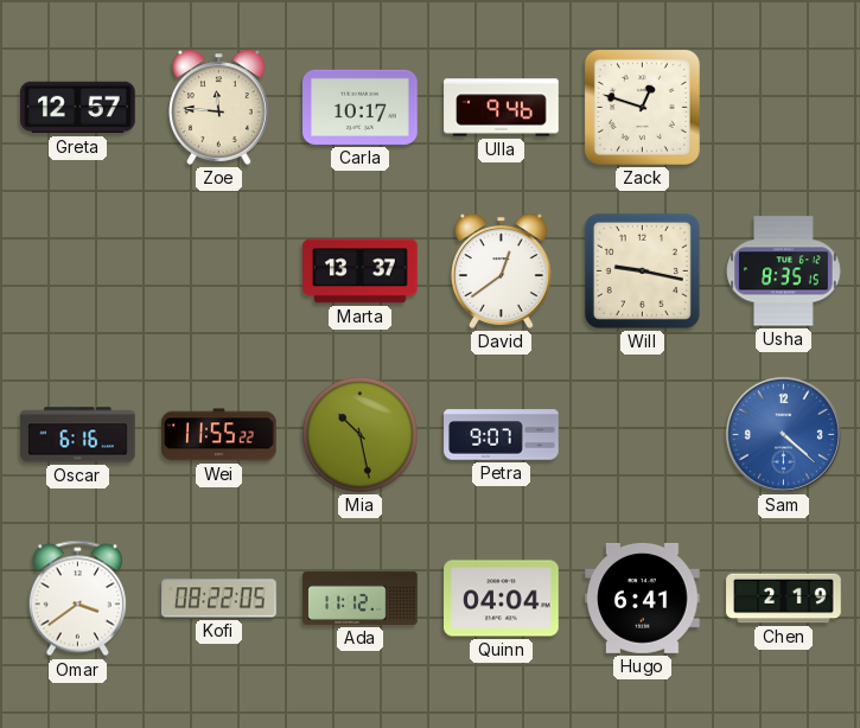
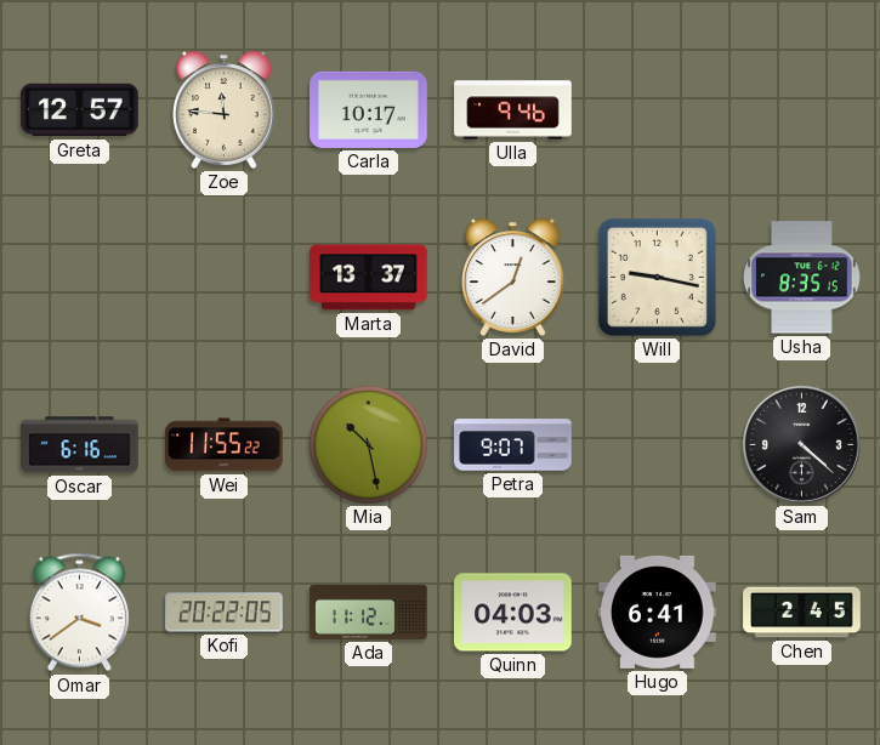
Zack: 12:48 -> none (642, 107)
Sam dial: blue -> black (801, 444)
Kofi: 08:22 -> 20:22 (225, 613)
Quinn: 04:04 -> 04:03 (513, 613)
Chen: 2:19 -> 2:45 (802, 613)
